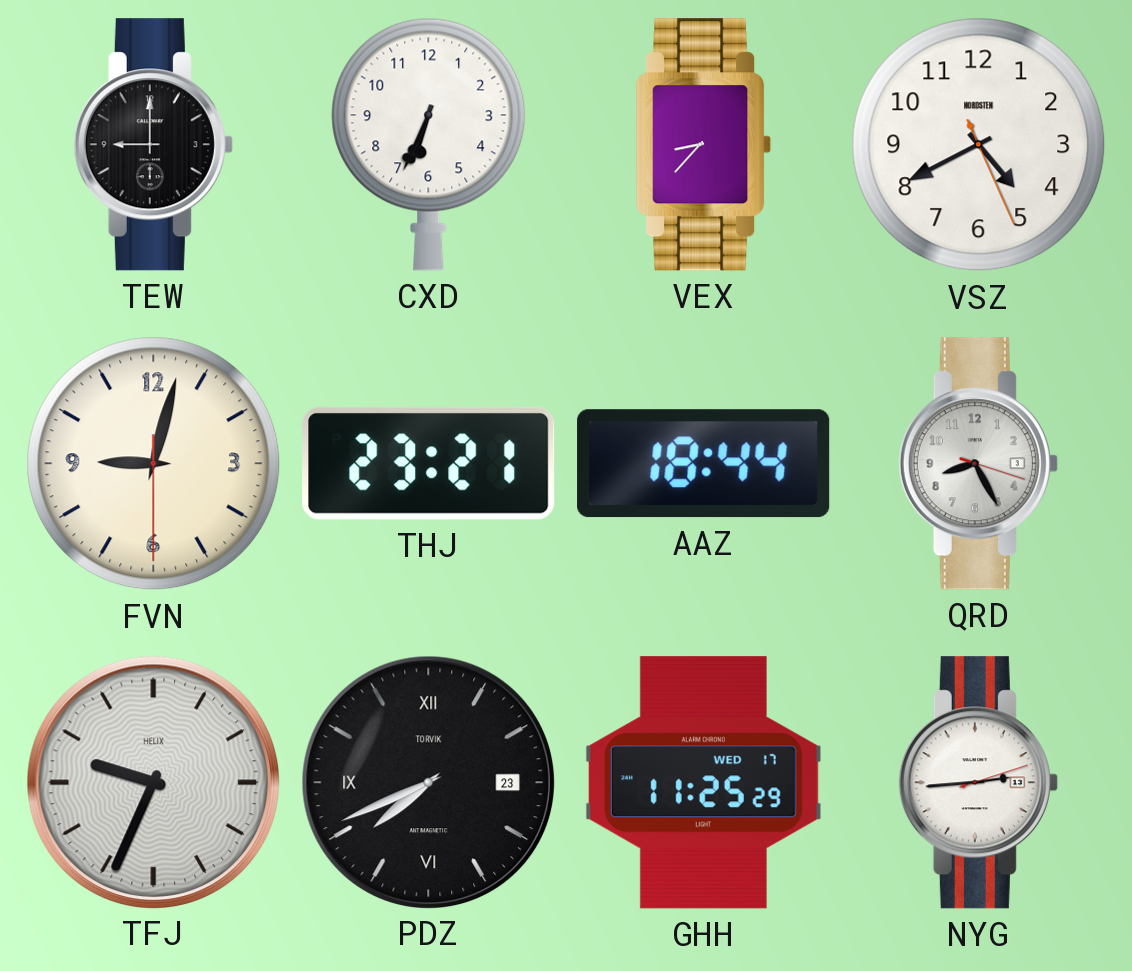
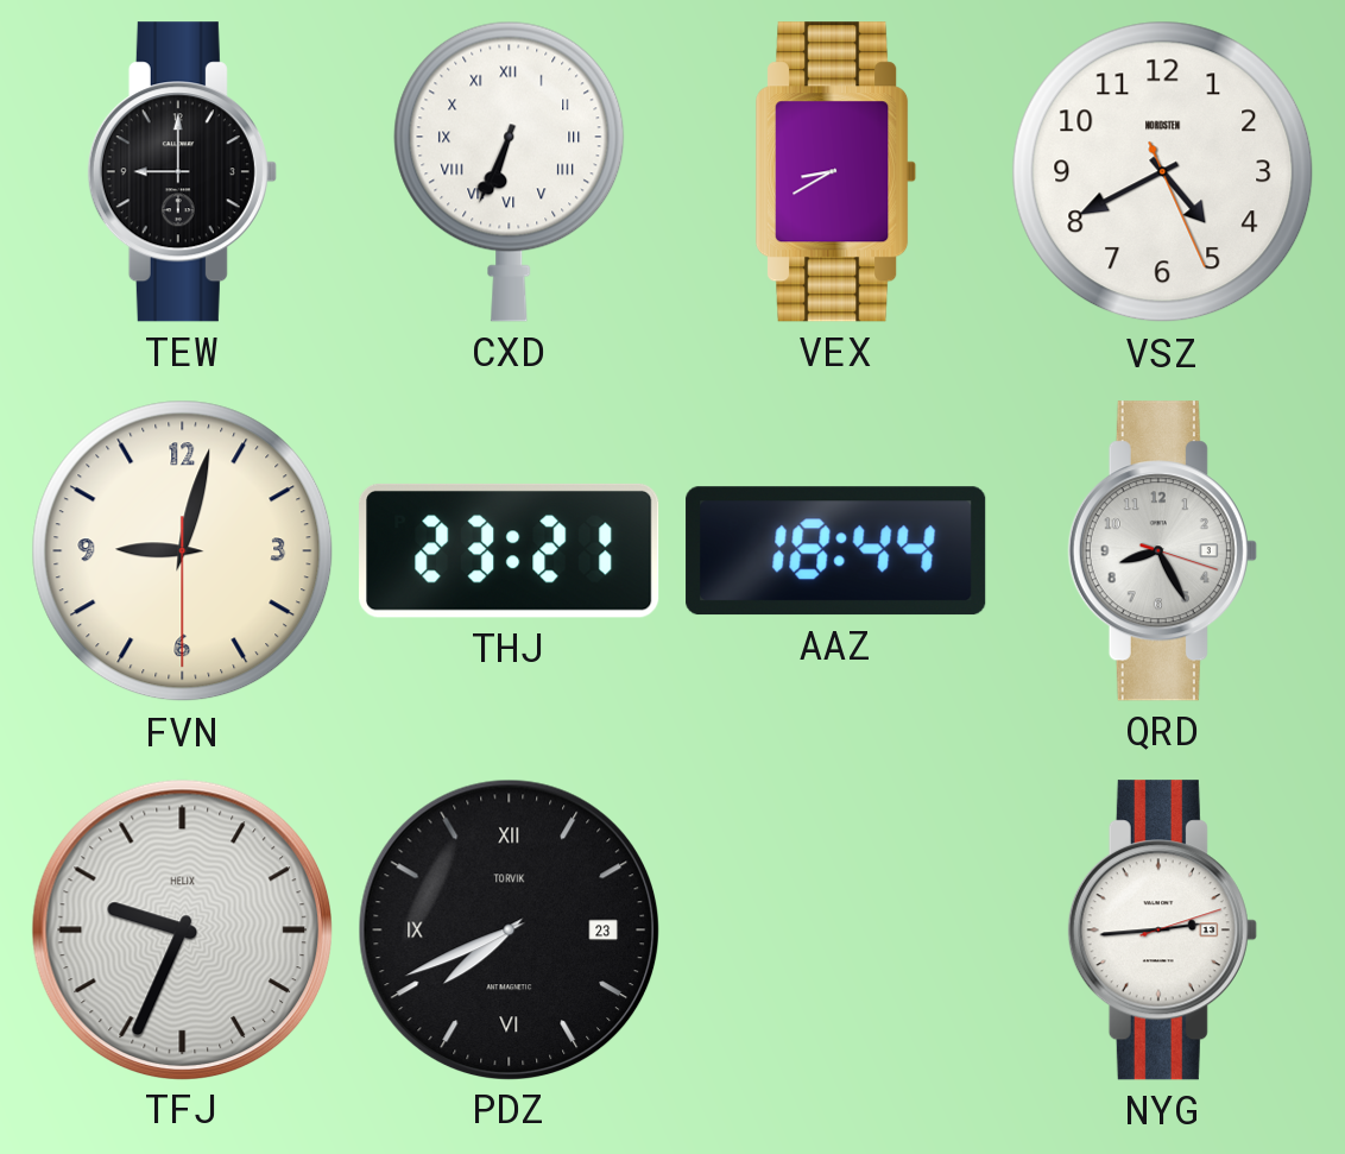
CXD numerals: Arabic -> Roman (510, 171)
VEX: 8:37 -> 8:40 (838, 172)
GHH: 11:25 -> none (703, 783)
